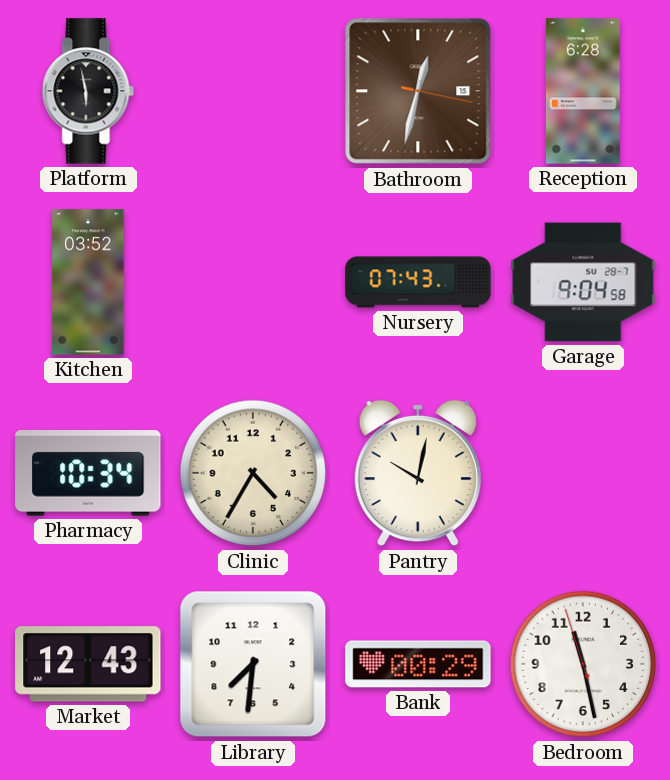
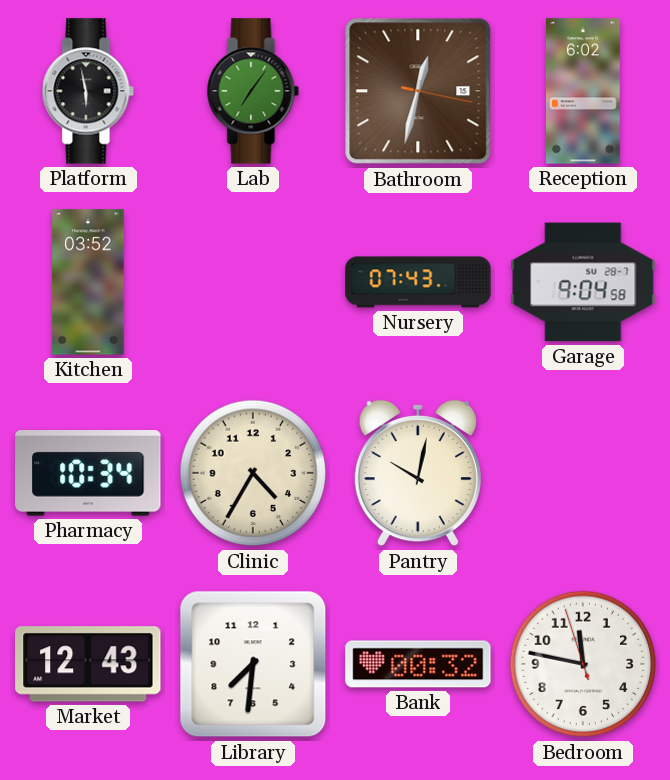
Lab: none -> 7:06 (253, 91)
Reception: 6:28 -> 6:02 (583, 91)
Bank: 00:29 -> 00:32 (418, 664)
Bedroom: 11:27 -> 11:46 (583, 664)
